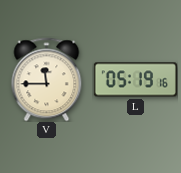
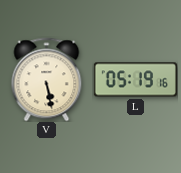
V: 11:45 -> 5:28 (47, 79)
